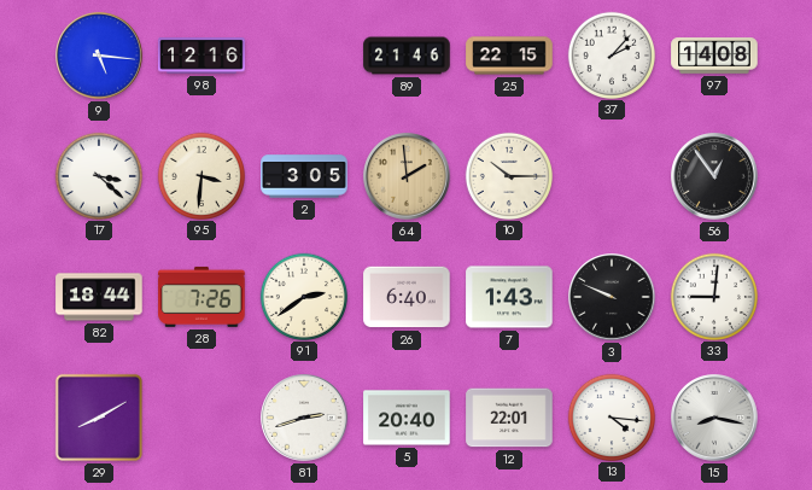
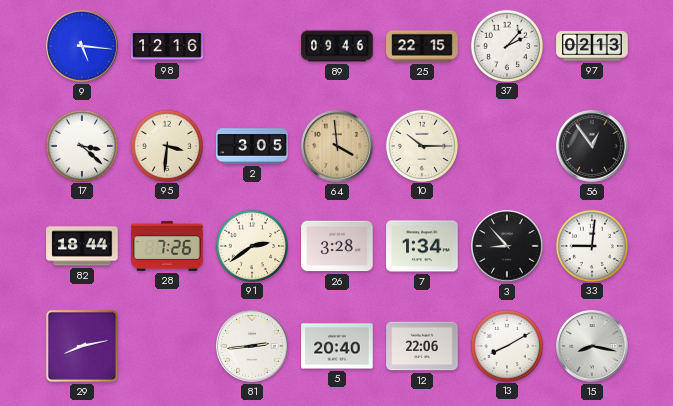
89: 21:46 -> 09:46 (337, 46)
97: 14:08 -> 02:13 (592, 46)
64: 1:59 -> 3:59 (337, 146)
26: 6:40 -> 3:28 (337, 246)
7: 1:43 -> 1:34 (422, 246)
3: 9:49 -> 8:53 (507, 246)
29: 8:10 -> 8:13 (82, 346)
81: 2:42 -> 2:44 (252, 346)
12: 22:01 -> 22:06 (422, 346)
13: 4:16 -> 8:10 (506, 345)
